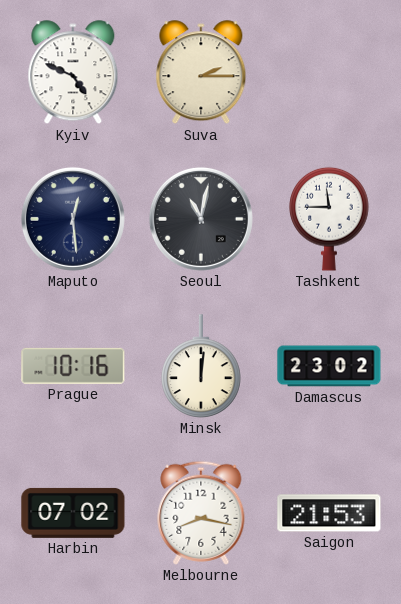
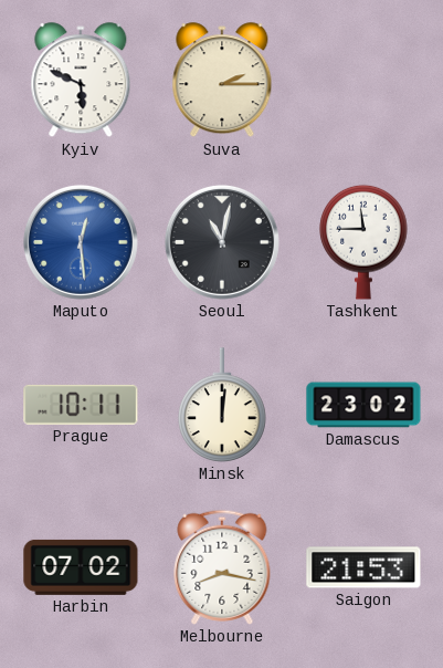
Kyiv: 4:49 -> 5:49 (81, 81)
Maputo dial: navy -> blue (81, 242)
Prague: 10:16 -> 10:11 (81, 405)
